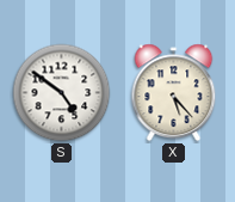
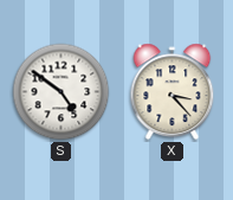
X: 5:23 -> 3:23 (173, 92)
